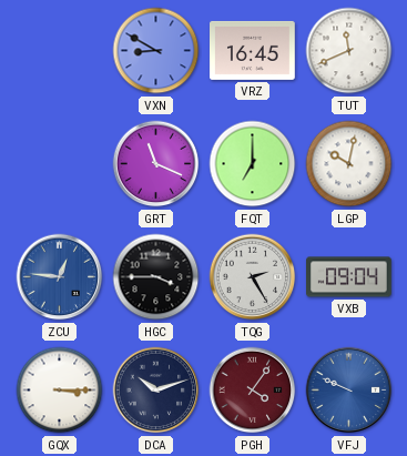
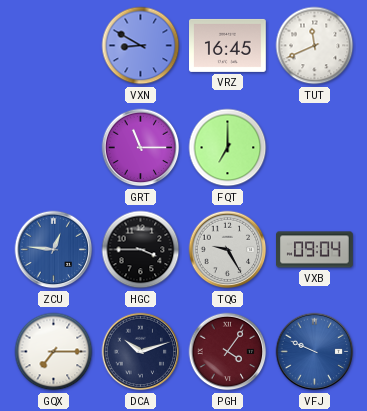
GRT: 11:19 -> 11:15 (141, 148)
LGP: 10:02 -> none (349, 164)
TQG: 2:25 -> 9:25 (228, 250)
GQX: 3:15 -> 7:15 (54, 352)
